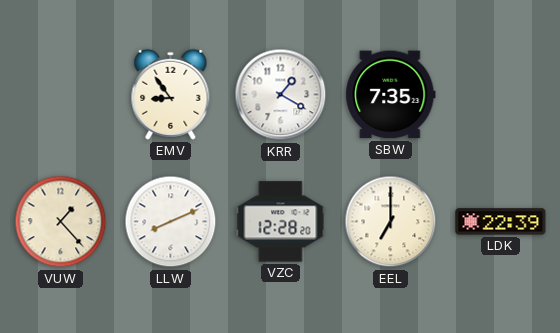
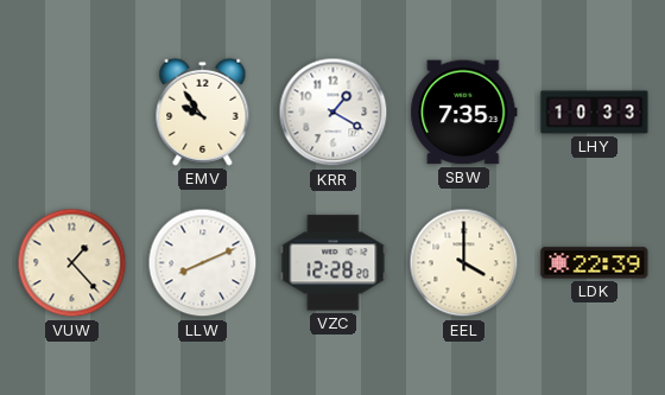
EMV: 8:54 -> 9:54 (203, 112)
LHY: none -> 10:33 (595, 113)
EEL: 7:00 -> 4:00 (464, 263)
